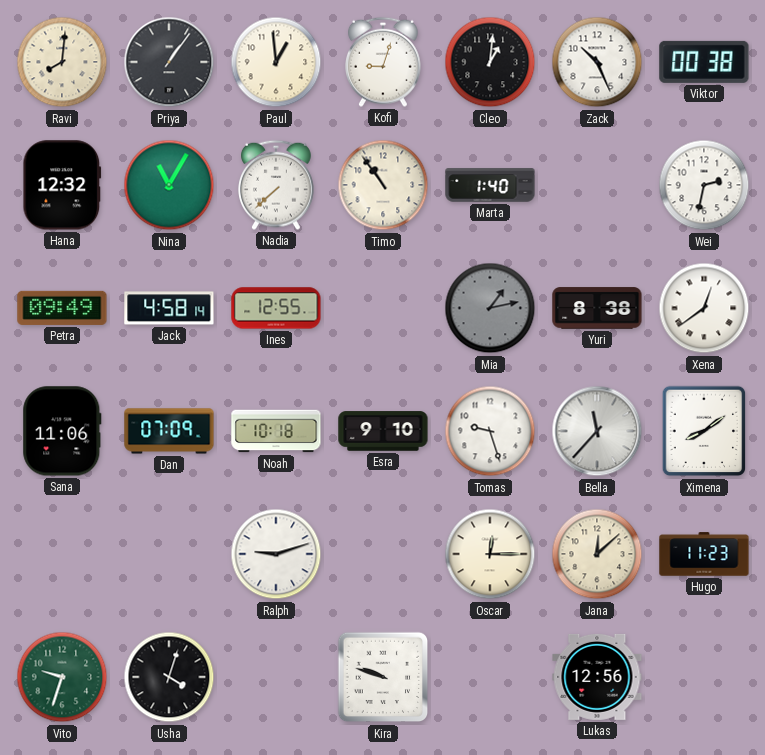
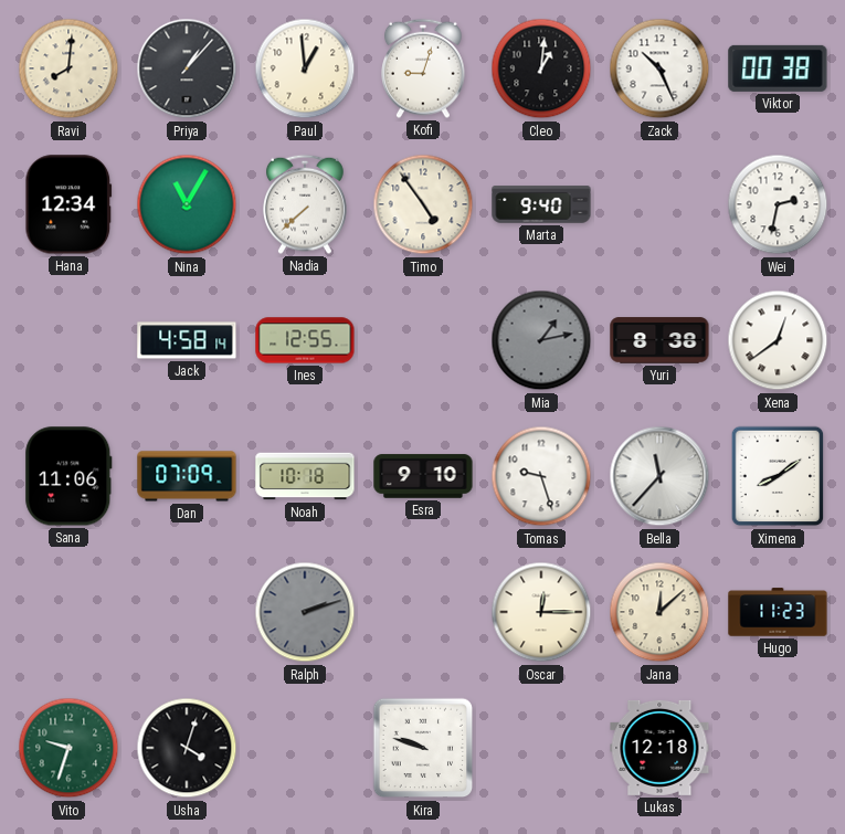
Priya: 1:06 -> 1:07 (187, 68)
Hana: 12:32 -> 12:34 (68, 204)
Timo: 10:54 -> 4:54 (423, 204)
Marta: 1:40 -> 9:40 (541, 204)
Petra: 09:49 -> none (62, 308)
Ralph: 9:12 -> 2:12 (305, 612)
Ralph dial: white -> grey (305, 612)
Lukas: 12:56 -> 12:18 (659, 748)
